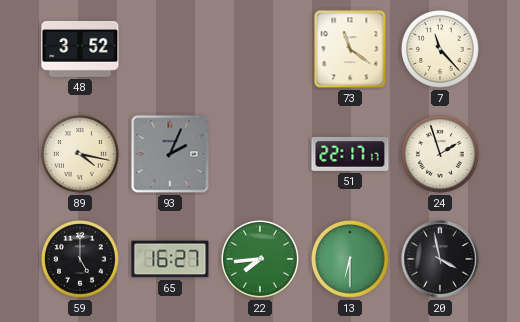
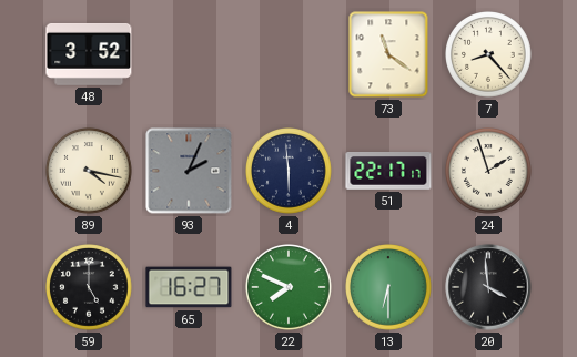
7: 11:23 -> 8:23 (489, 55)
4: none -> 5:59 (290, 172)
22: 7:44 -> 7:49 (290, 288)
20: 3:58 -> 3:59 (488, 287)
